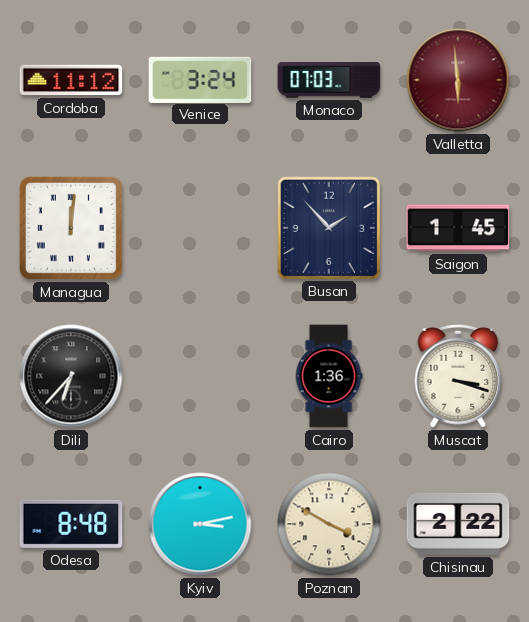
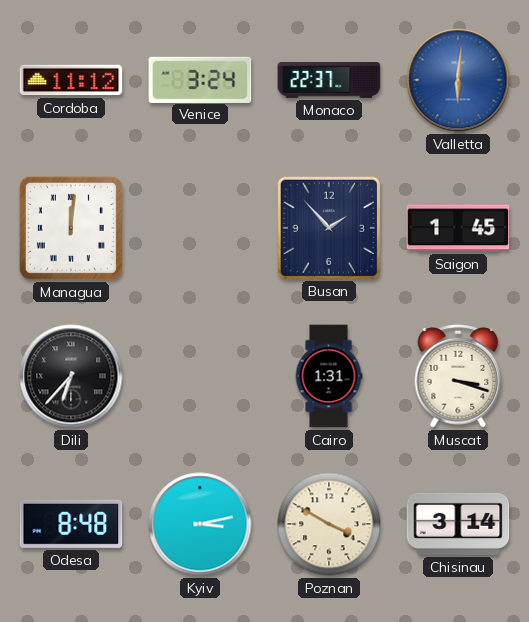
Monaco: 07:03 -> 22:37 (329, 81)
Valletta: 5:59 -> 6:01 (458, 80)
Valletta dial: burgundy -> blue (458, 80)
Cairo: 1:36 -> 1:31 (329, 376)
Chisinau: 2:22 -> 3:14 (458, 524)
